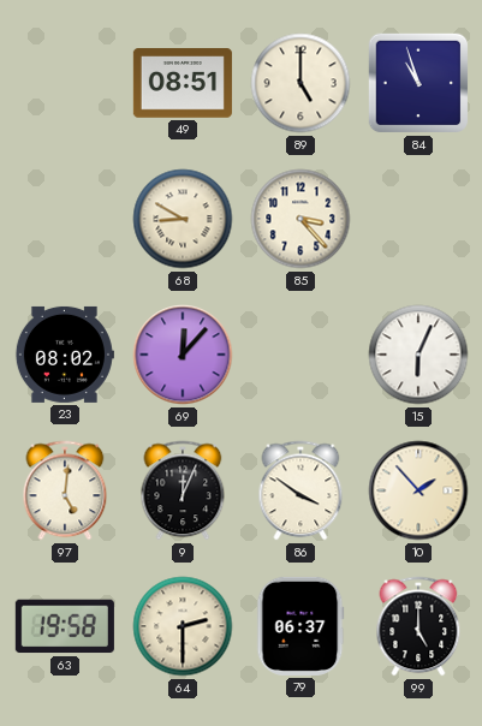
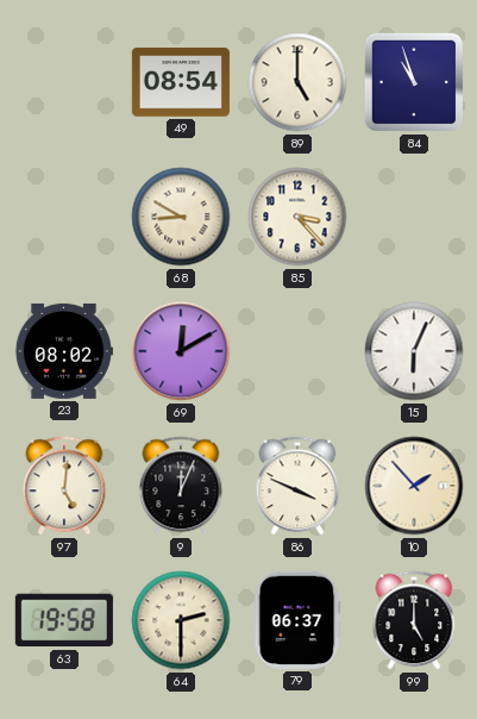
49: 08:51 -> 08:54 (181, 82)
69: 12:07 -> 12:10 (181, 351)
86: 3:51 -> 3:49 (297, 486)
